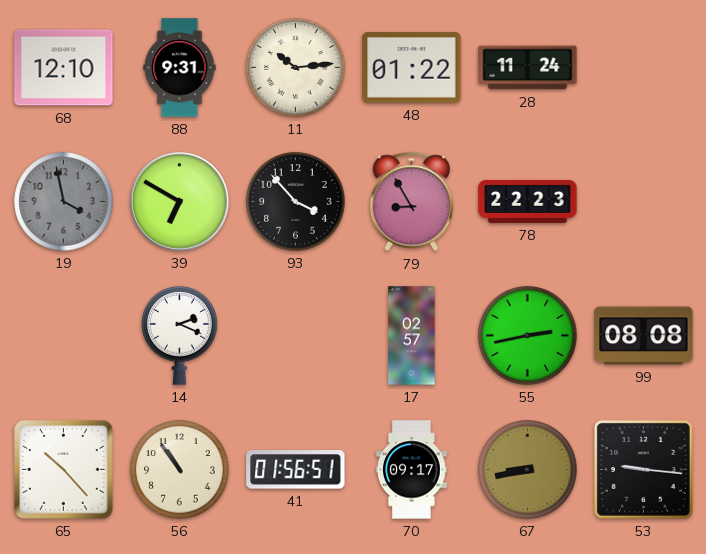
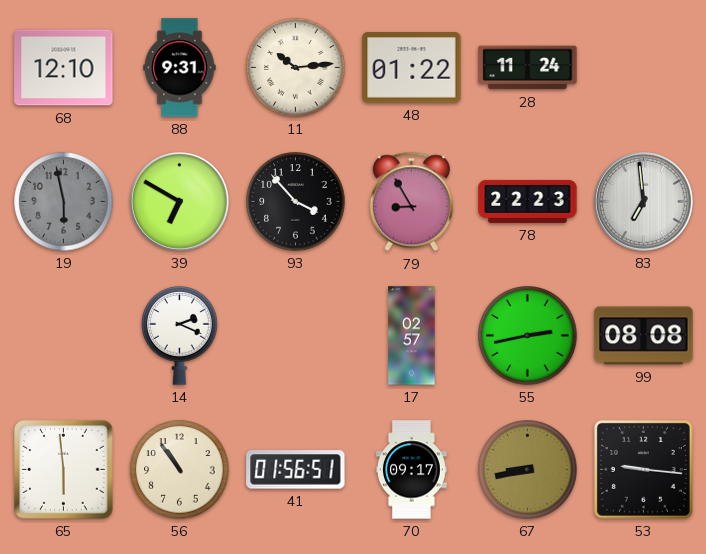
19: 3:58 -> 5:58 (64, 202)
83: none -> 6:59 (644, 202)
65: 10:23 -> 5:59 (64, 470)
